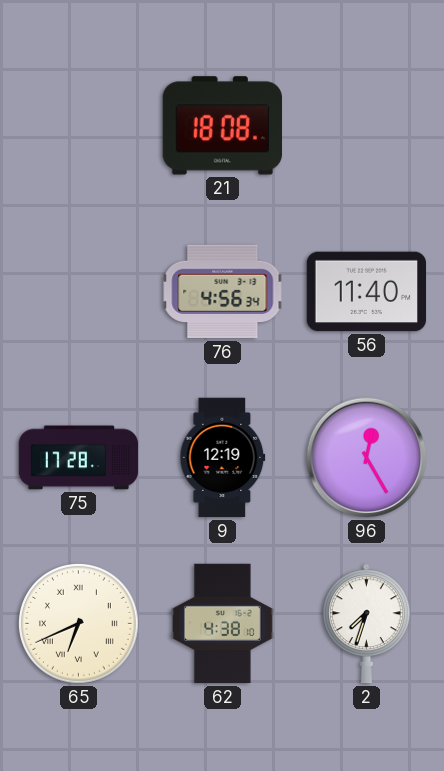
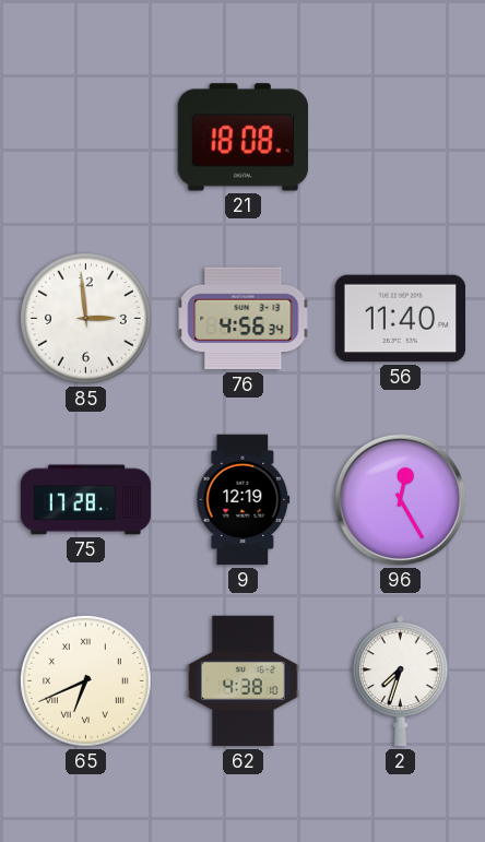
85: none -> 2:59 (86, 319)
